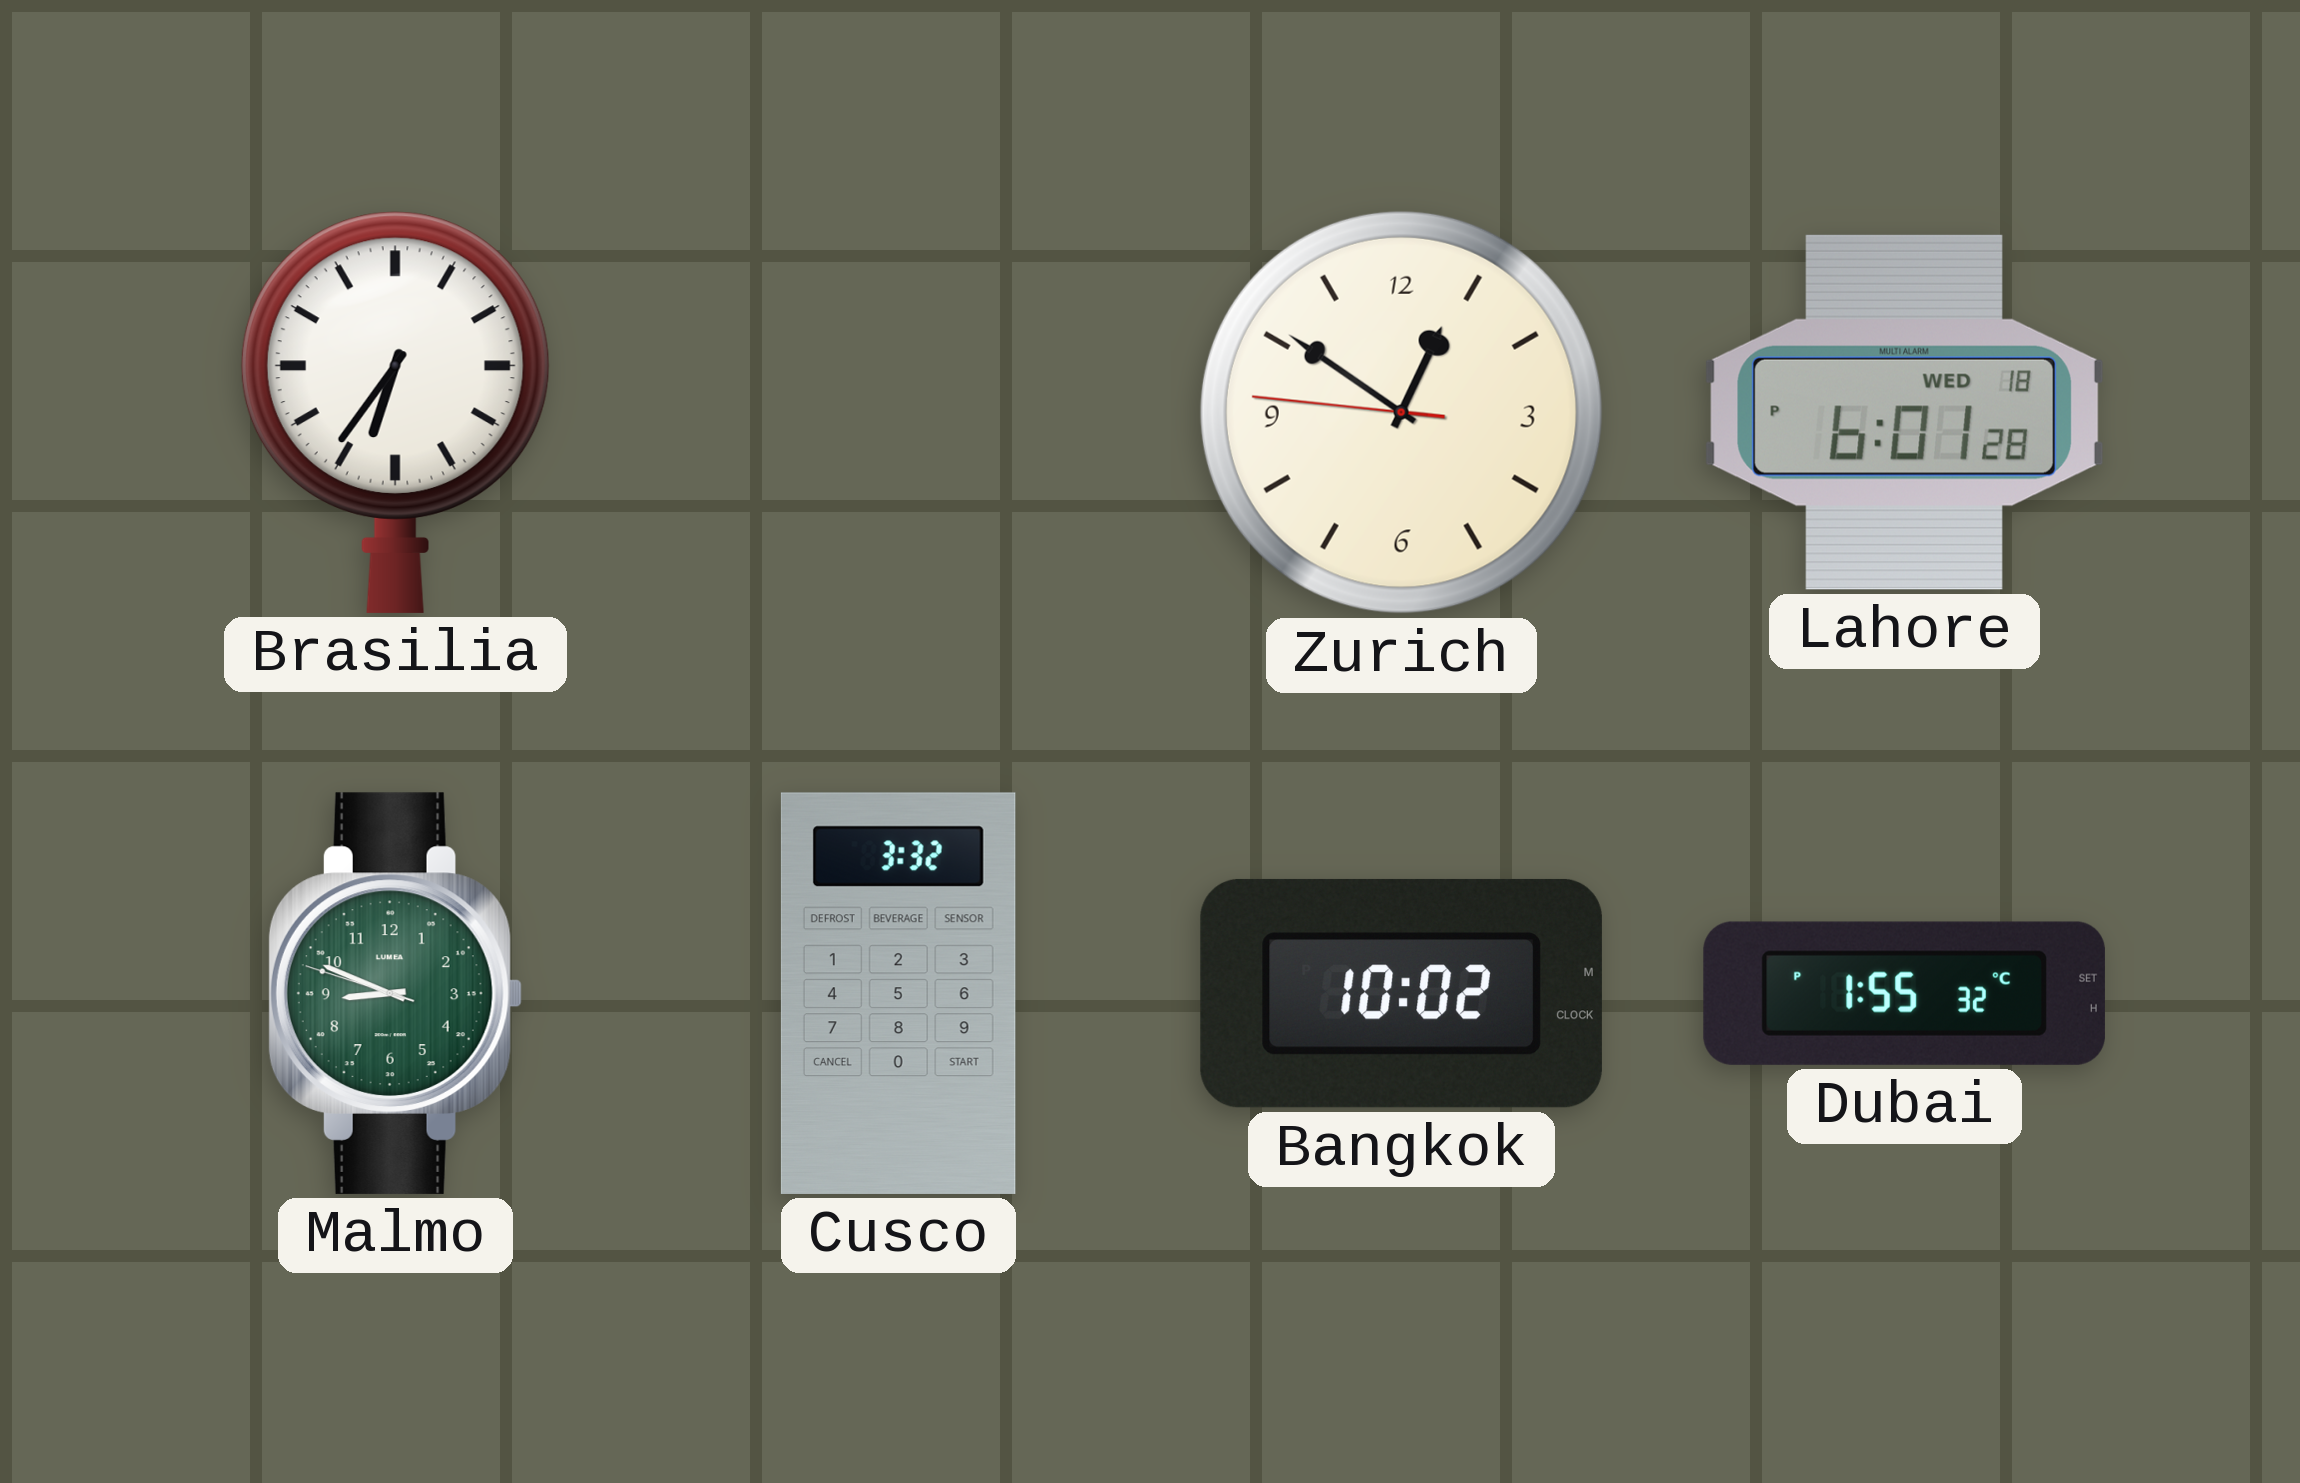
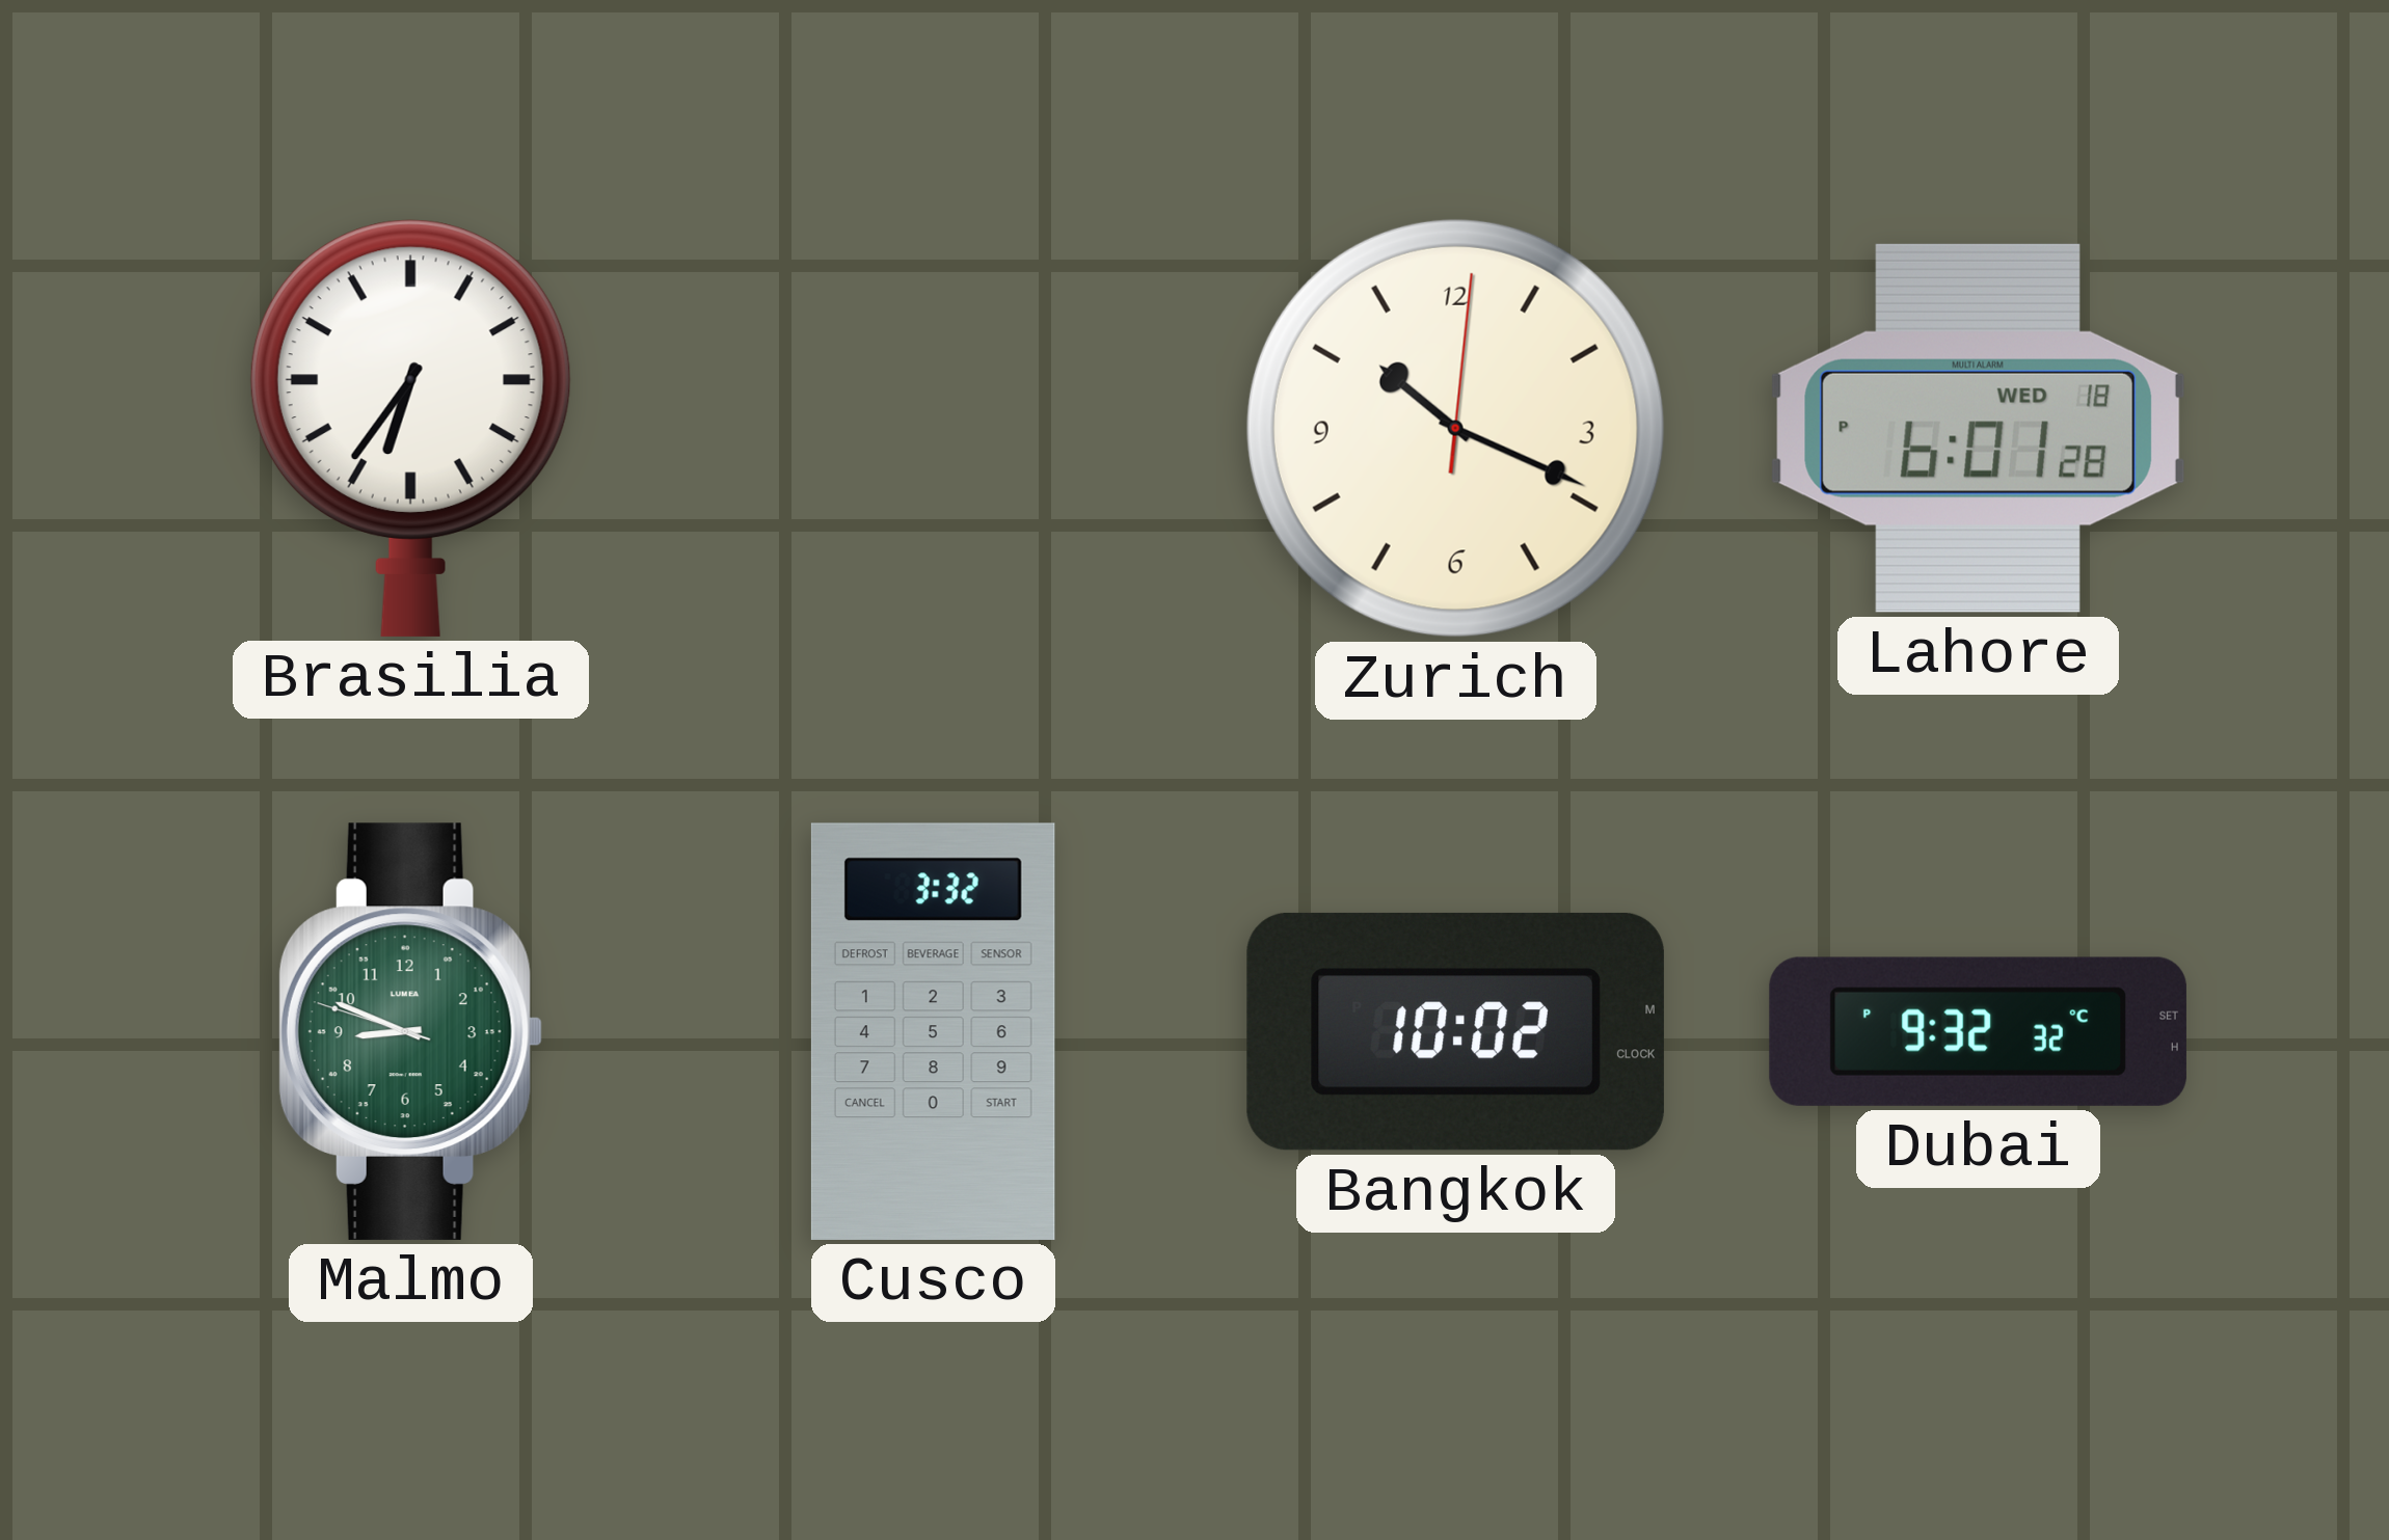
Zurich: 12:50 -> 10:19 (1455, 428)
Dubai: 1:55 -> 9:32 (1978, 1031)
